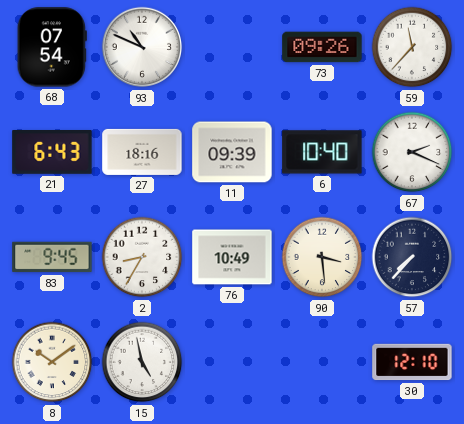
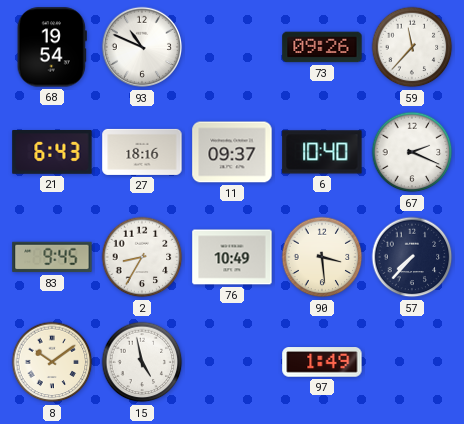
68: 07:54 -> 19:54 (52, 47)
11: 09:39 -> 09:37 (232, 152)
97: none -> 1:49 (322, 362)
30: 12:10 -> none (412, 362)
